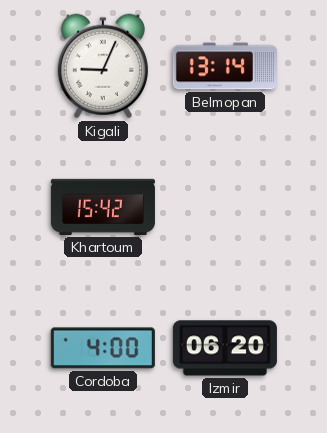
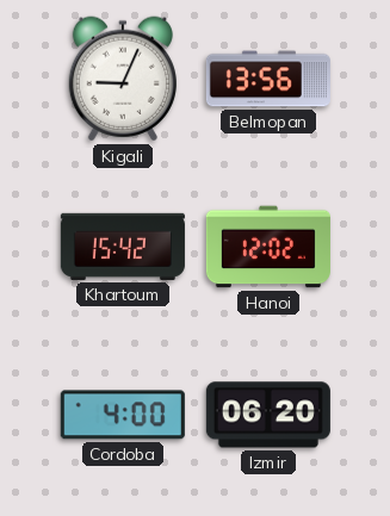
Belmopan: 13:14 -> 13:56 (268, 79)
Hanoi: none -> 12:02 (268, 247)
